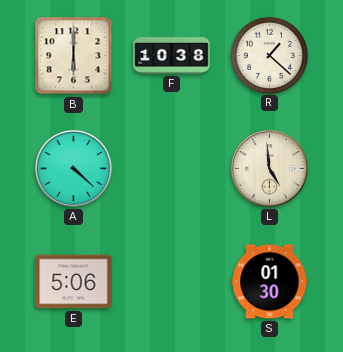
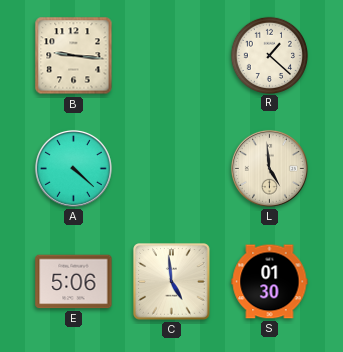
B: 6:00 -> 9:16 (74, 56)
F: 10:38 -> none (172, 56)
C: none -> 4:59 (172, 282)
